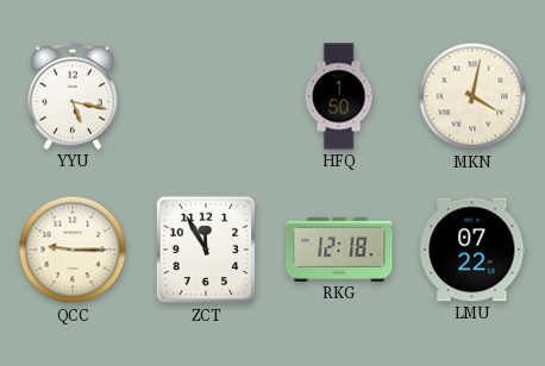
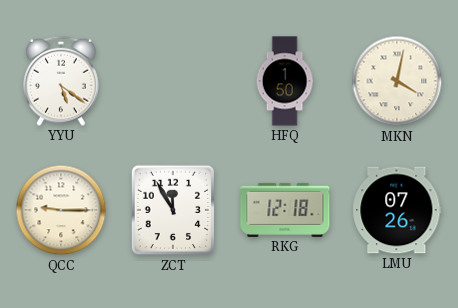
YYU: 5:17 -> 5:21 (61, 81)
LMU: 07:22 -> 07:26 (397, 210)
